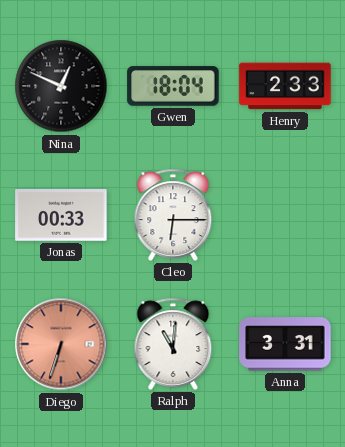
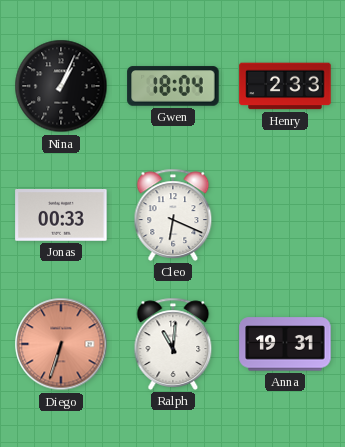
Nina: 12:49 -> 1:04 (61, 86)
Cleo: 6:15 -> 6:19 (173, 215)
Anna: 3:31 -> 19:31 (285, 344)
